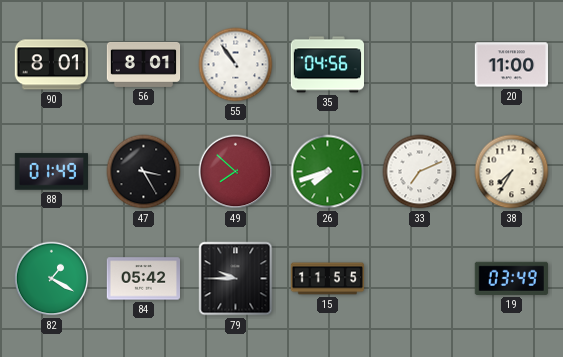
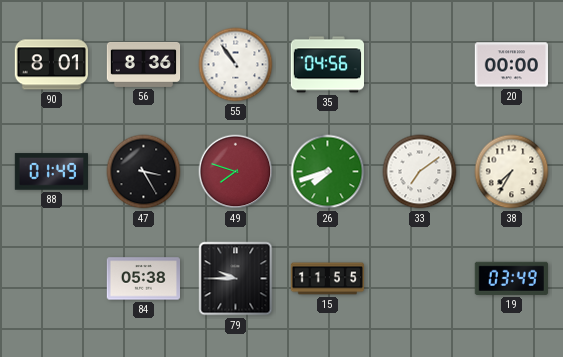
56: 8:01 -> 8:36 (144, 64)
20: 11:00 -> 00:00 (511, 65)
49: 7:52 -> 7:48 (236, 172)
33: 7:11 -> 7:09 (420, 172)
82: 1:20 -> none (52, 279)
84: 05:42 -> 05:38 (143, 279)
